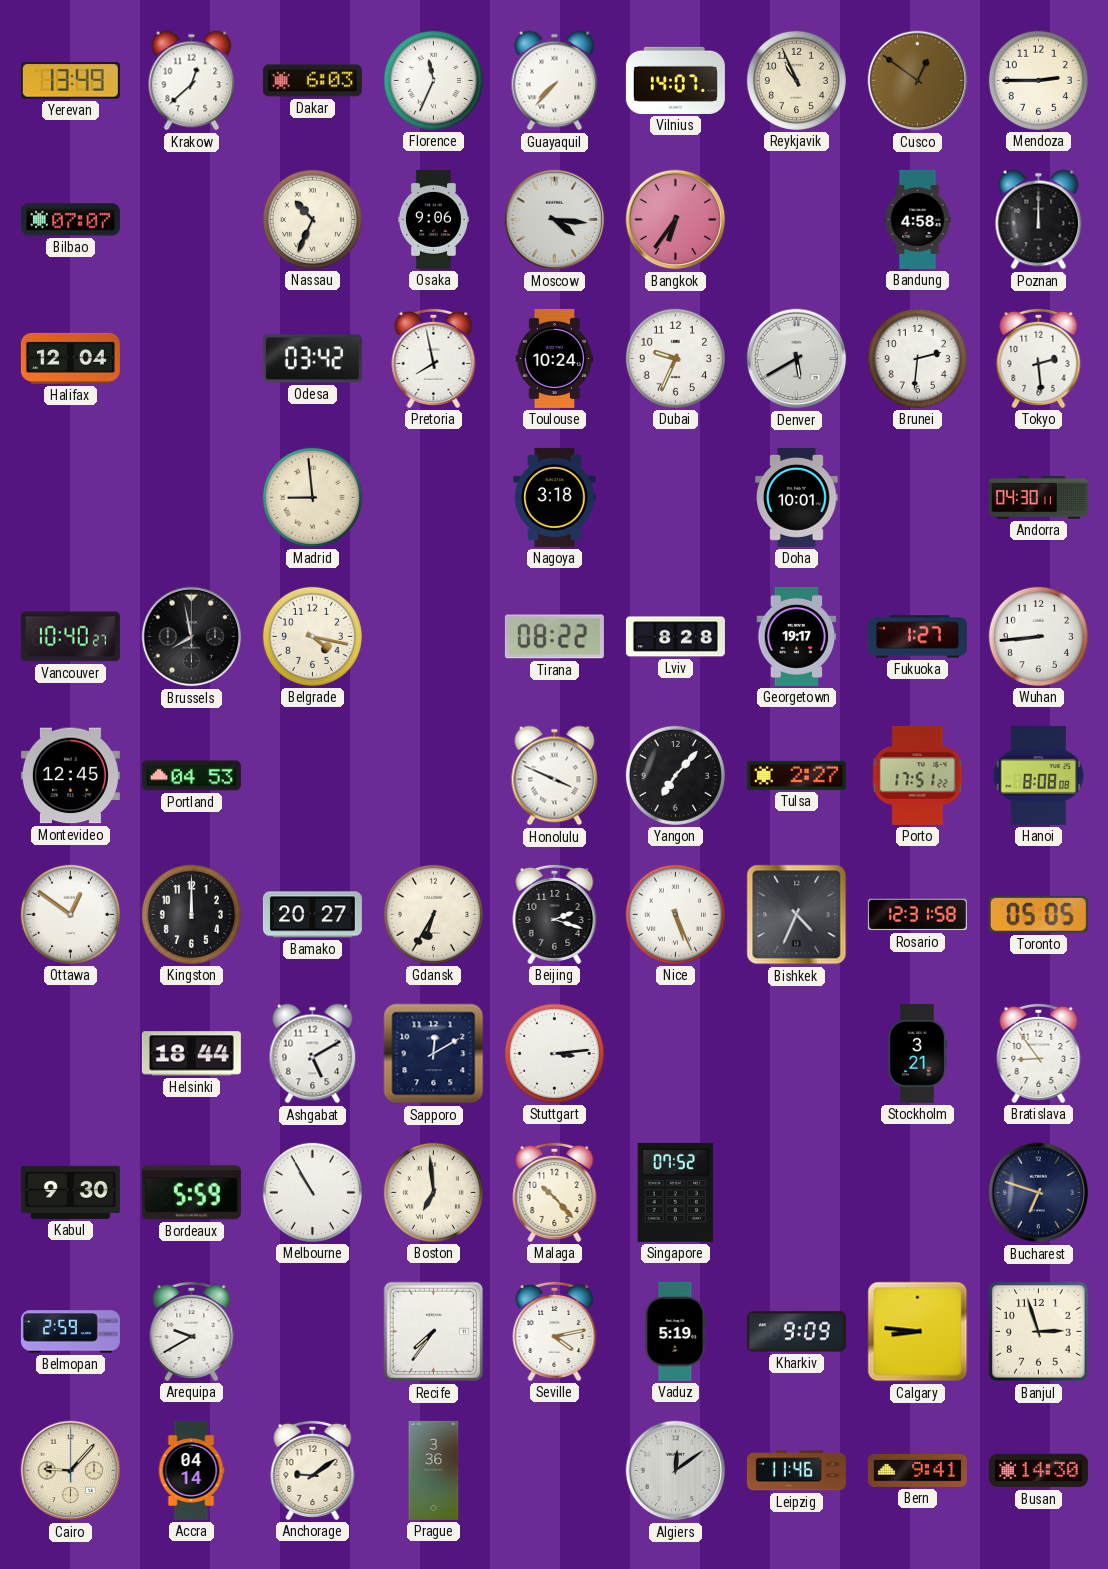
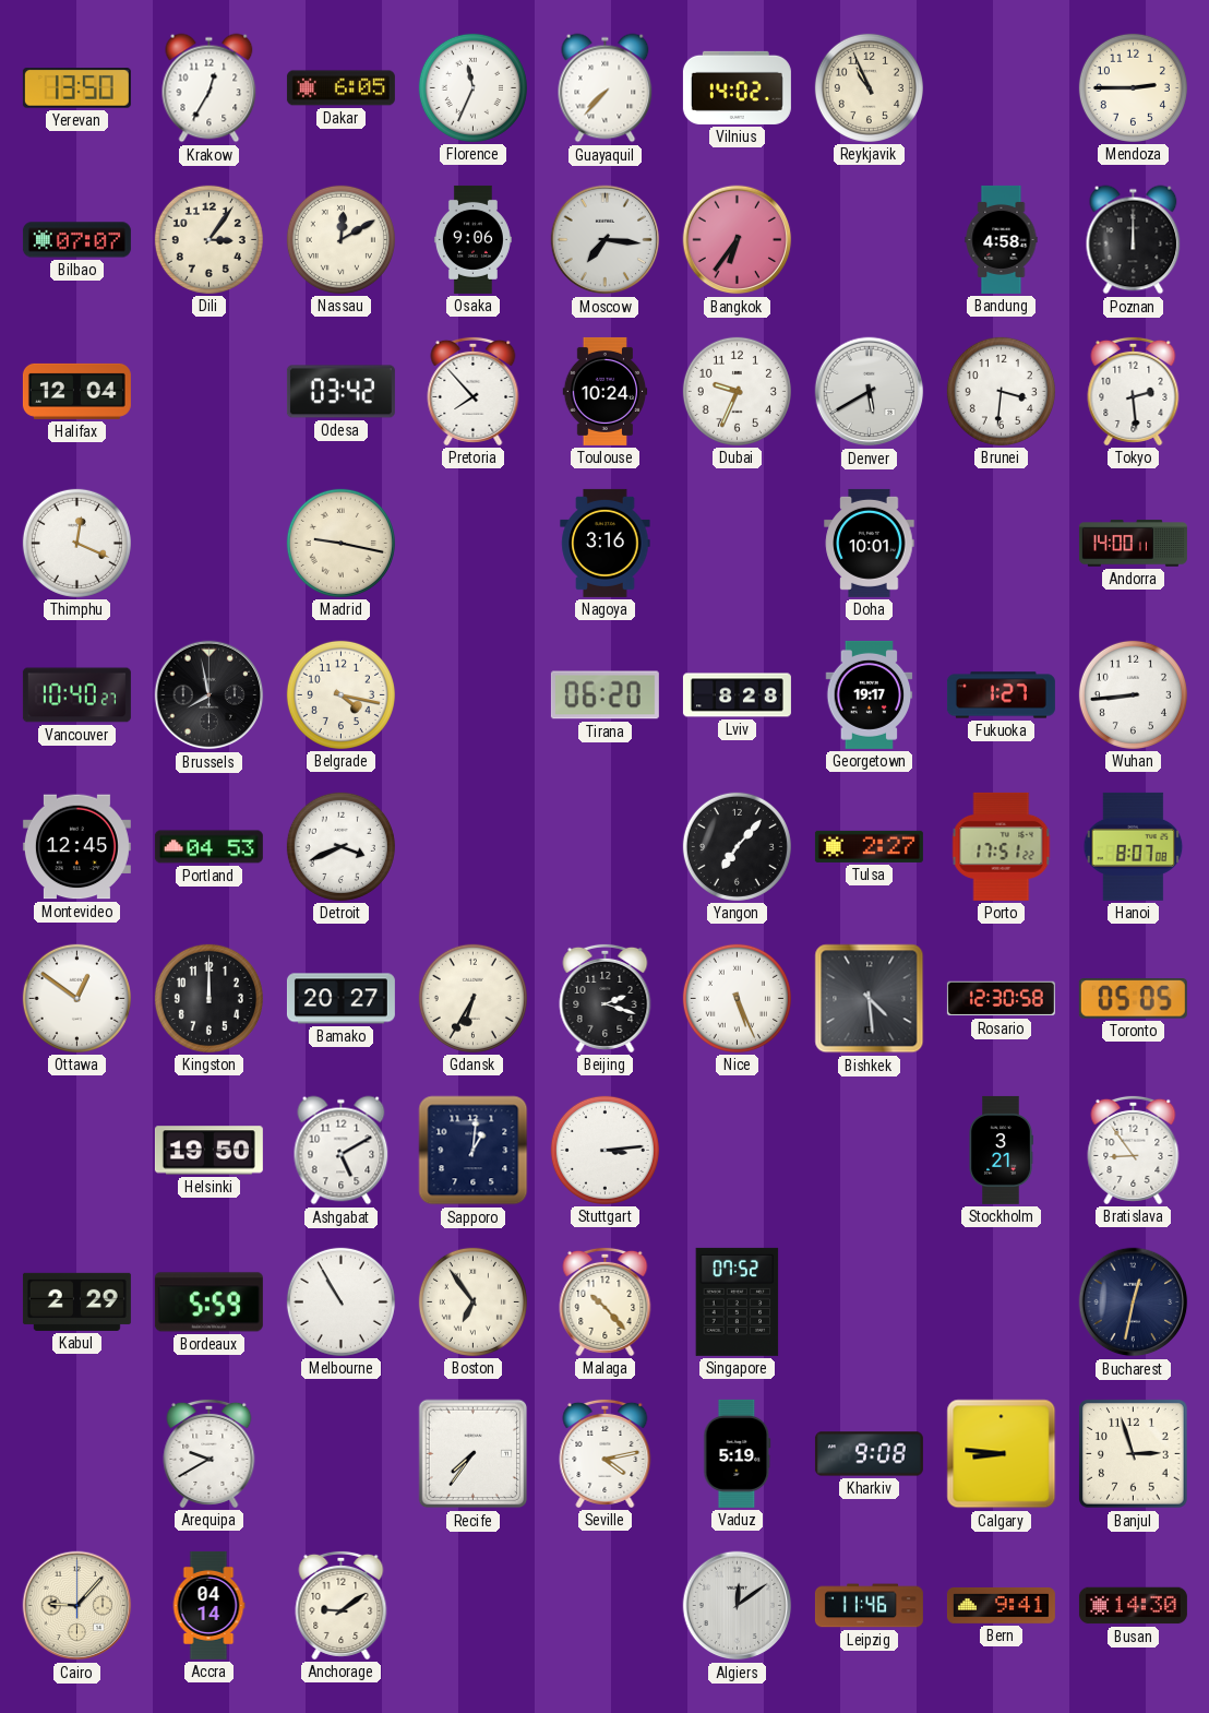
Yerevan: 13:49 -> 13:50 (76, 88)
Krakow: 12:38 -> 12:35 (210, 88)
Dakar: 6:03 -> 6:05 (340, 88)
Vilnius: 14:07 -> 14:02 (737, 87)
Cusco: 12:51 -> none (918, 81)
Dili: none -> 3:06 (208, 239)
Nassau: 10:34 -> 12:10 (340, 239)
Moscow: 4:16 -> 7:16 (606, 240)
Pretoria: 7:58 -> 7:53 (474, 391)
Brunei: 2:31 -> 3:31 (1001, 391)
Thimphu: none -> 12:19 (76, 543)
Madrid: 8:59 -> 9:17 (340, 543)
Nagoya: 3:18 -> 3:16 (606, 543)
Andorra: 04:30 -> 14:00 (1133, 544)
Tirana: 08:22 -> 06:20 (604, 695)
Detroit: none -> 3:41 (340, 846)
Honolulu: 3:49 -> none (555, 776)
Hanoi: 8:08 -> 8:07 (1134, 846)
Bishkek: 4:34 -> 4:29 (870, 999)
Rosario: 12:31 -> 12:30 (1001, 999)
Helsinki: 18:44 -> 19:50 (208, 1151)
Sapporo: 12:10 -> 1:01 (474, 1151)
Kabul: 9:30 -> 2:29 (76, 1301)
Boston: 6:59 -> 6:54 (472, 1301)
Bucharest: 6:48 -> 12:32 (1134, 1302)
Belmopan: 2:59 -> none (70, 1332)
Kharkiv: 9:09 -> 9:08 (869, 1454)
Prague: 3:36 -> none (434, 1470)
